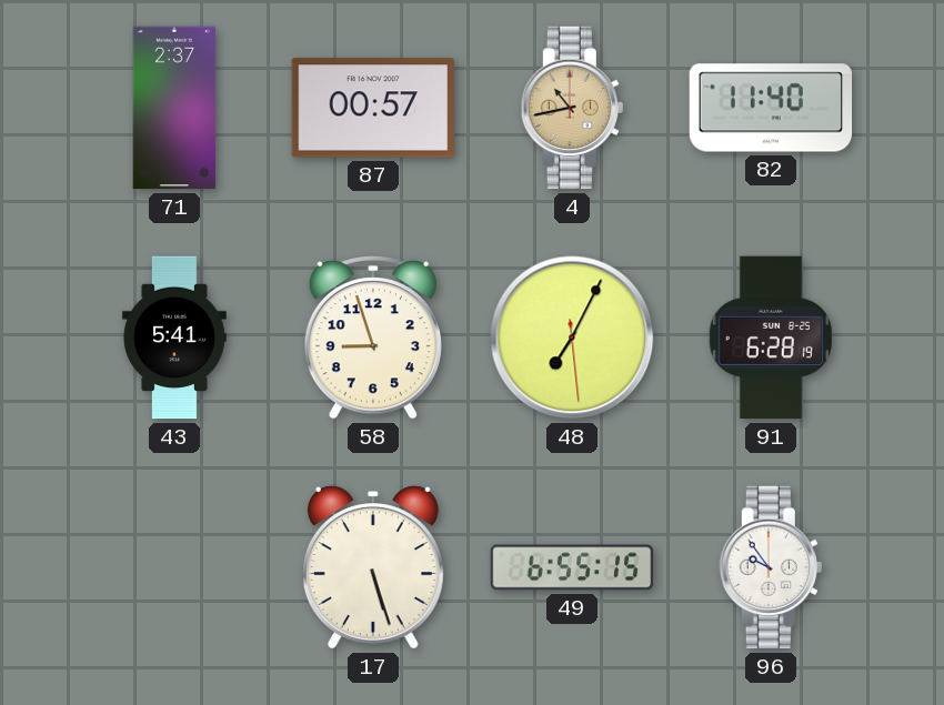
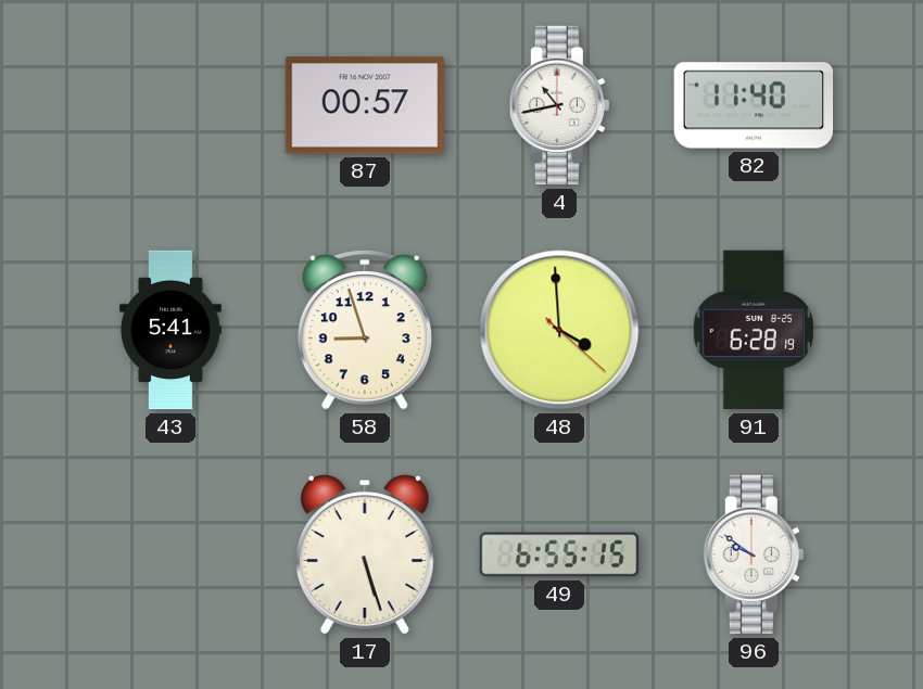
71: 2:37 -> none (174, 108)
4 dial: champagne -> white (559, 105)
48: 7:04 -> 3:59 (559, 330)
96: 9:54 -> 9:51 (754, 554)
